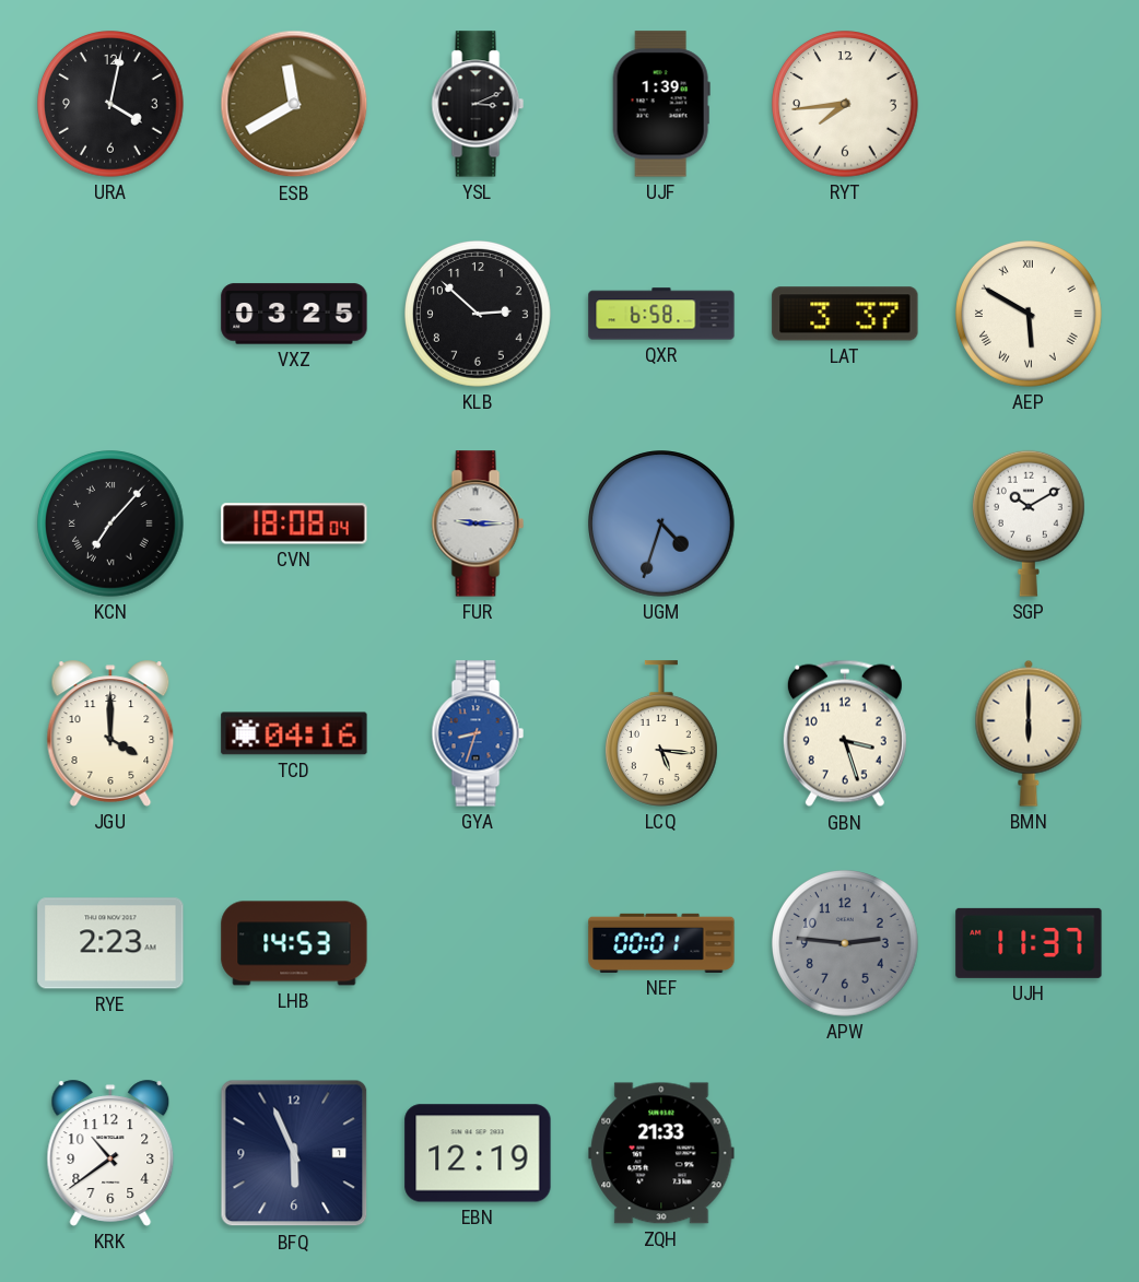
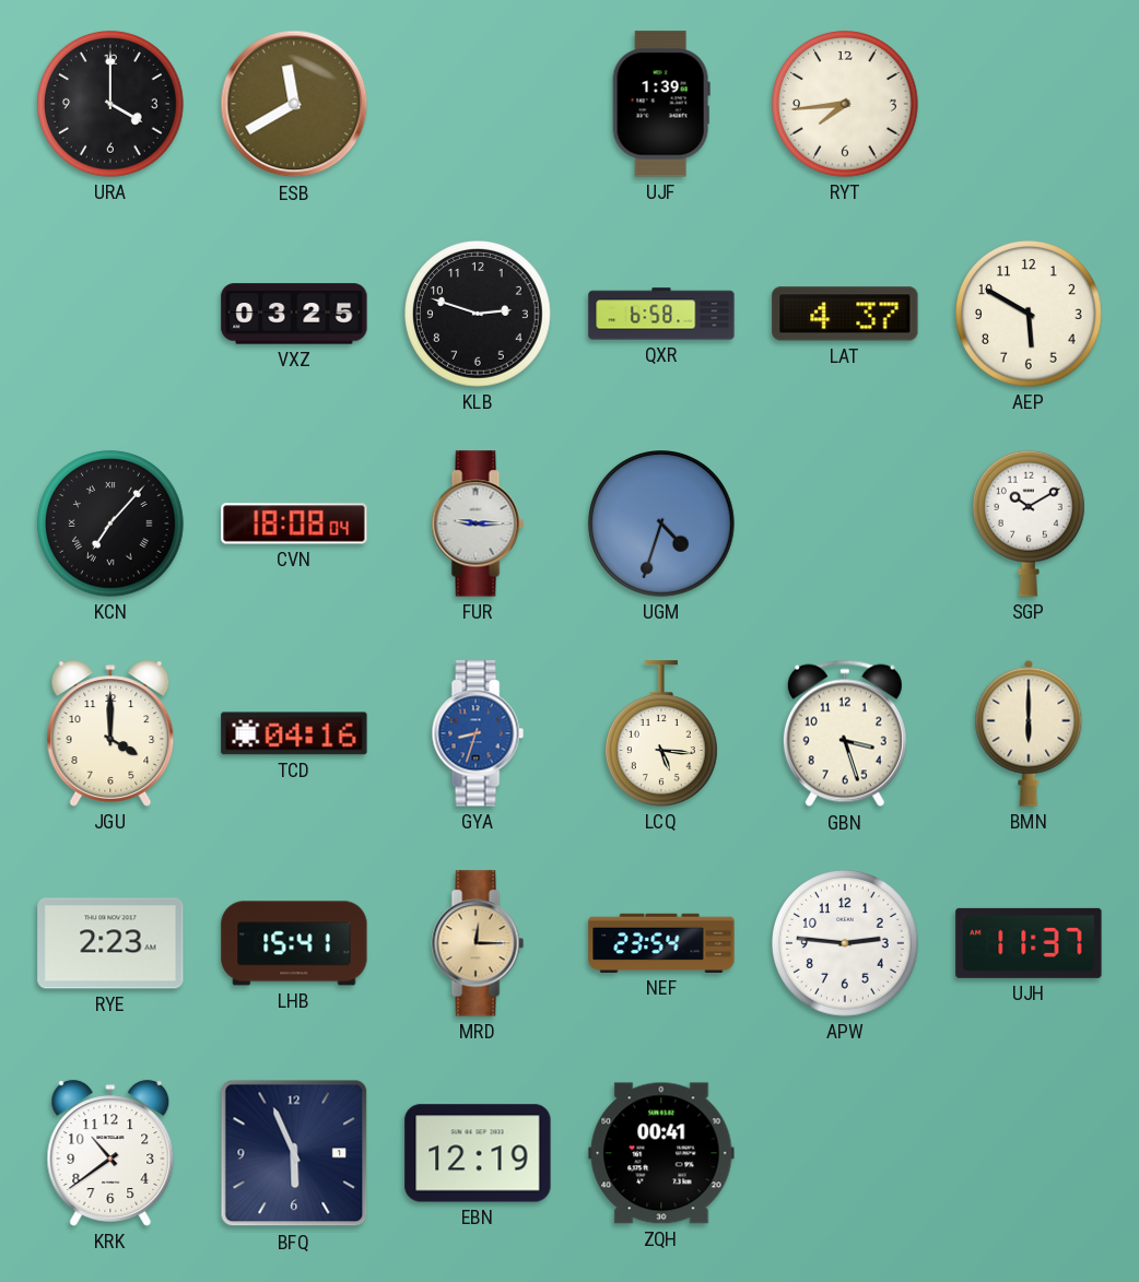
URA: 4:02 -> 4:00 (111, 105)
YSL: 3:11 -> none (478, 104)
KLB: 2:52 -> 2:48 (479, 315)
LAT: 3:37 -> 4:37 (845, 314)
AEP numerals: Roman -> Arabic (1030, 315)
LHB: 14:53 -> 15:41 (294, 943)
MRD: none -> 12:15 (478, 943)
NEF: 00:01 -> 23:54 (661, 943)
APW dial: grey -> white (846, 944)
ZQH: 21:33 -> 00:41 (661, 1153)
